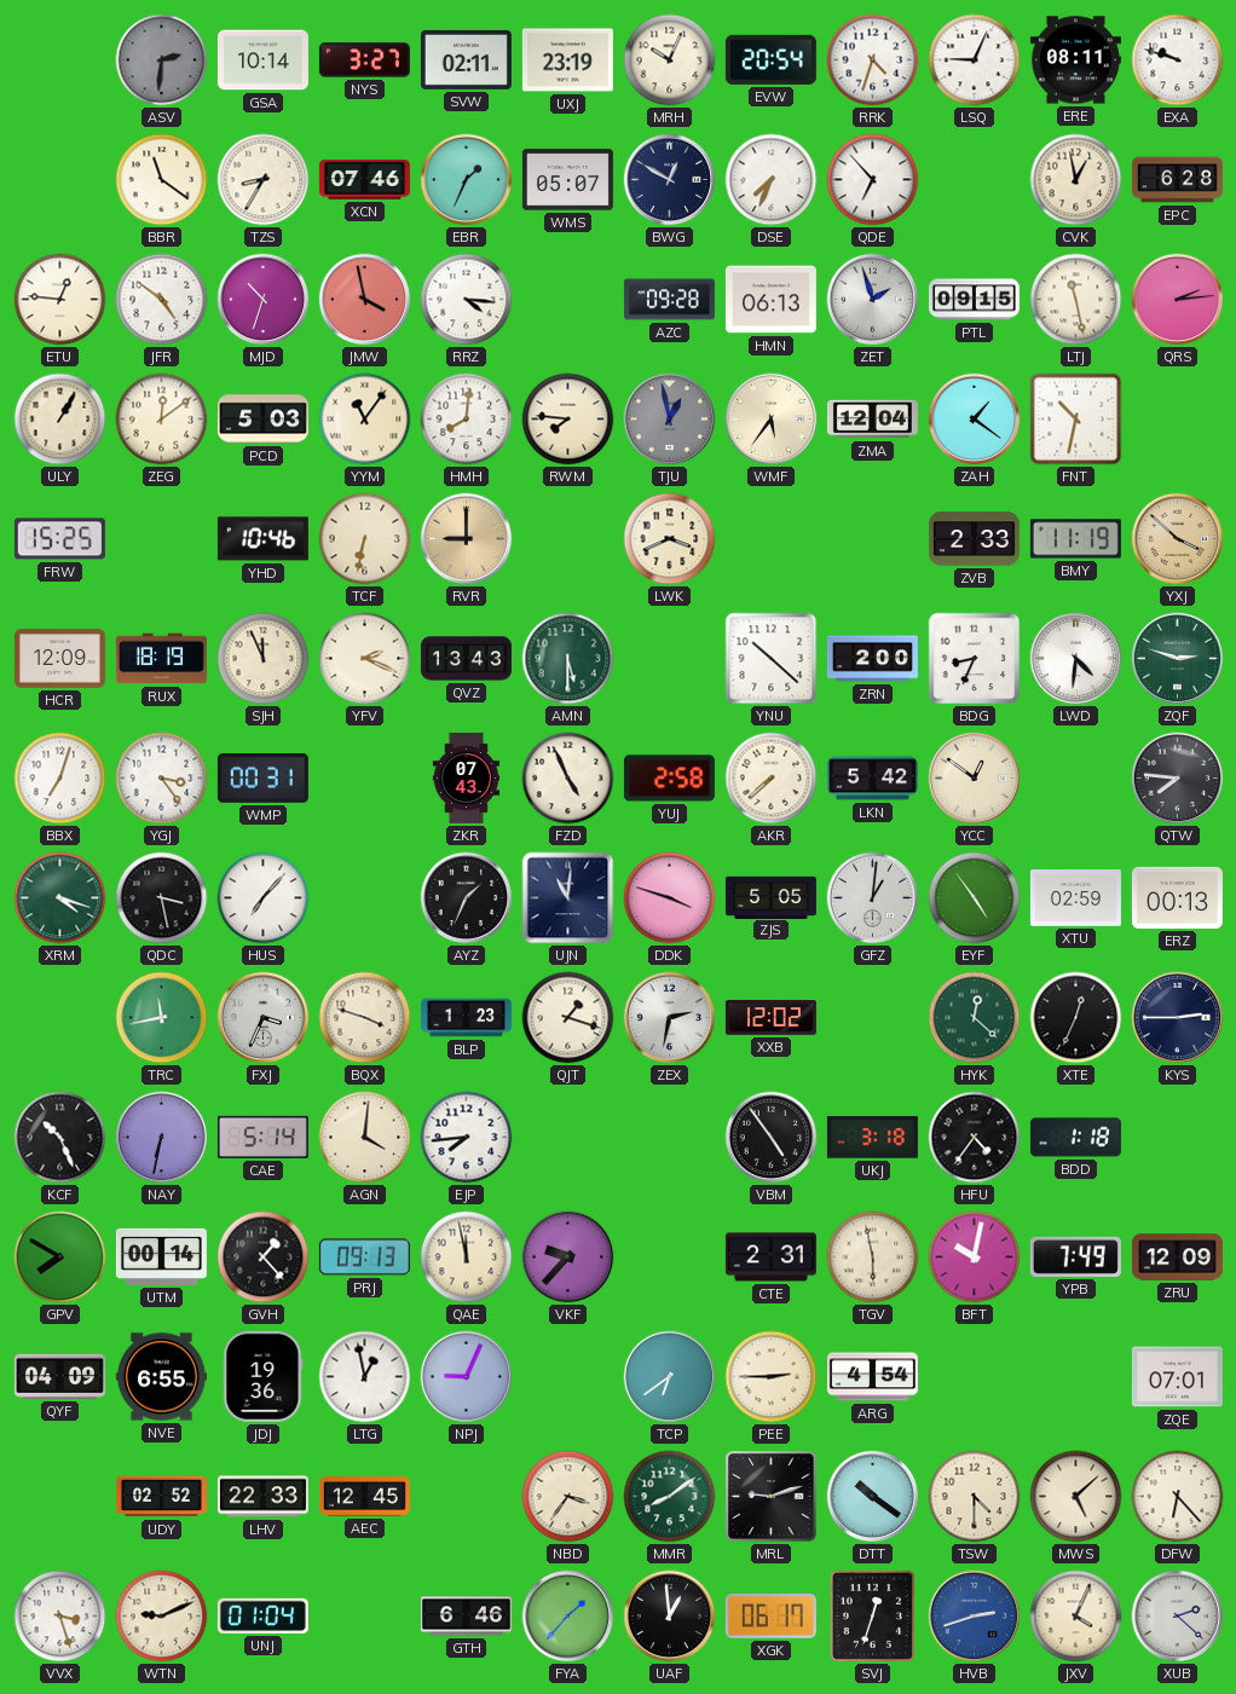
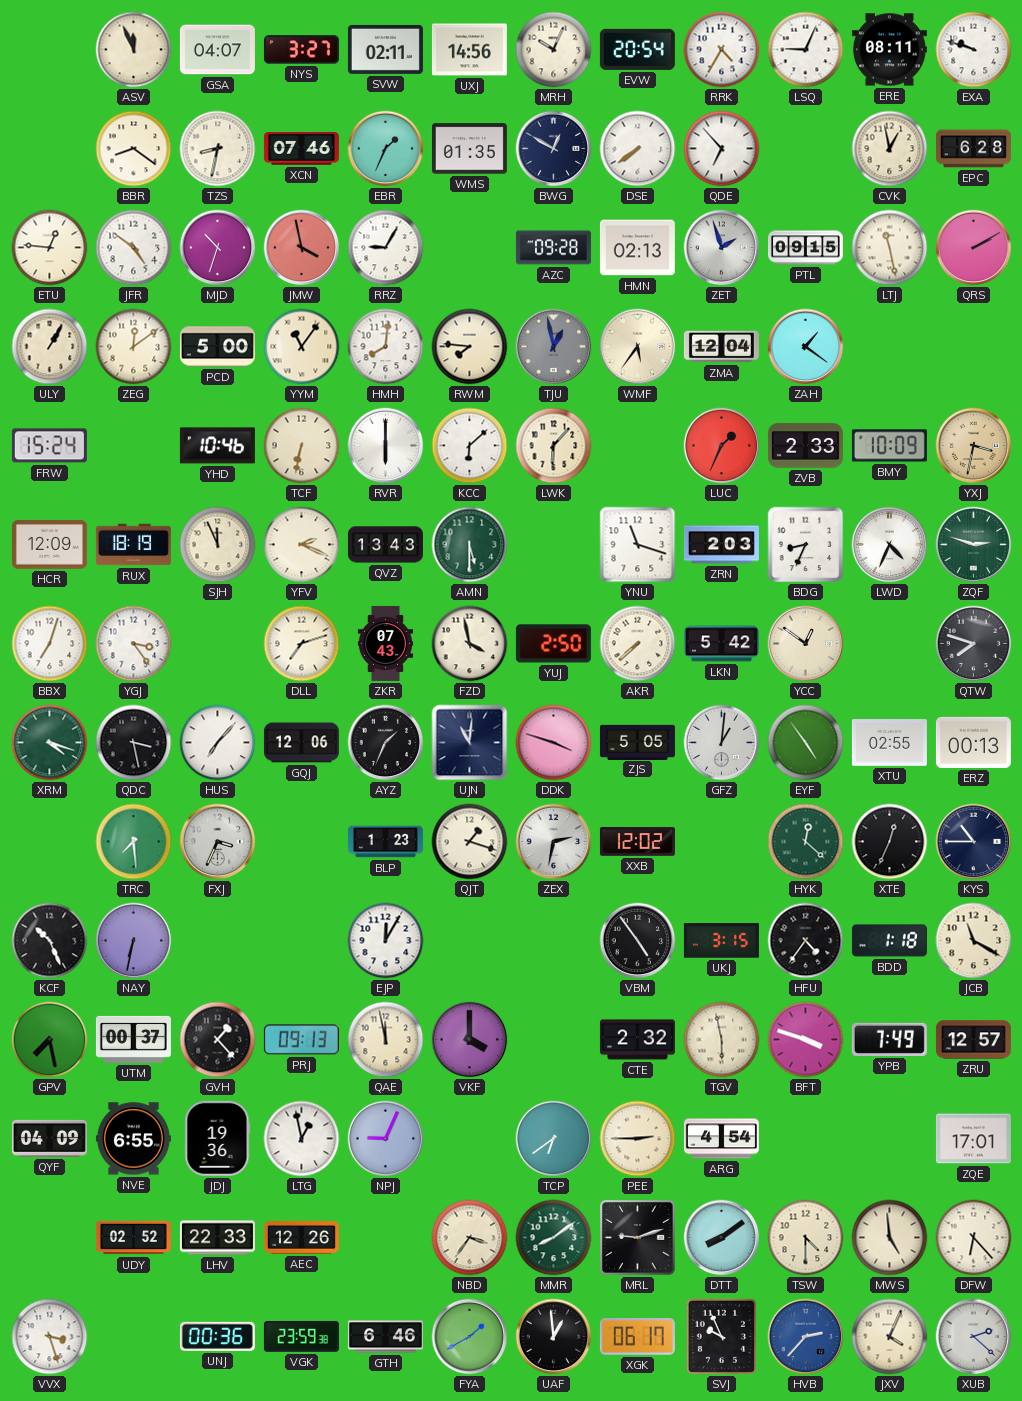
ASV: 2:31 -> 11:56 (134, 50)
ASV dial: grey -> cream (134, 50)
GSA: 10:14 -> 04:07 (217, 50)
UXJ: 23:19 -> 14:56 (469, 50)
RRK: 4:33 -> 4:35 (722, 50)
BBR: 11:21 -> 8:21 (134, 149)
TZS: 8:35 -> 8:32 (218, 149)
WMS: 05:07 -> 01:35 (469, 149)
DSE: 7:34 -> 7:39 (638, 149)
RRZ: 4:16 -> 9:05 (386, 248)
HMN: 06:13 -> 02:13 (637, 248)
QRS: 2:14 -> 2:10 (974, 248)
PCD: 5:03 -> 5:00 (217, 347)
FNT: 10:32 -> none (1076, 420)
FRW: 15:25 -> 15:24 (49, 446)
RVR: 9:00 -> 6:00 (386, 446)
RVR dial: champagne -> white (386, 446)
KCC: none -> 6:08 (470, 446)
LWK: 3:41 -> 6:07 (554, 446)
LUC: none -> 1:34 (722, 446)
BMY: 11:19 -> 10:09 (889, 446)
YXJ: 3:52 -> 3:32 (974, 446)
YNU: 10:22 -> 11:18 (638, 545)
ZRN: 2:00 -> 2:03 (721, 545)
LWD: 4:31 -> 4:34 (890, 545)
WMP: 00:31 -> none (262, 779)
DLL: none -> 7:12 (302, 644)
FZD: 4:56 -> 3:58 (470, 644)
YUJ: 2:58 -> 2:50 (553, 644)
QTW: 7:46 -> 7:48 (974, 644)
GQJ: none -> 12:06 (301, 743)
XTU: 02:59 -> 02:55 (889, 743)
TRC: 11:43 -> 7:29 (134, 842)
BQX: 3:48 -> none (365, 1018)
KYS: 2:45 -> 10:45 (974, 842)
CAE: 5:14 -> none (262, 1137)
AGN: 4:01 -> none (365, 1138)
EJP: 7:44 -> 12:05 (386, 941)
UKJ: 3:18 -> 3:15 (721, 941)
JCB: none -> 11:20 (974, 941)
GPV: 7:50 -> 7:28 (50, 1040)
UTM: 00:14 -> 00:37 (133, 1039)
VKF: 9:37 -> 4:00 (470, 1040)
CTE: 2:31 -> 2:32 (637, 1040)
BFT: 10:02 -> 3:48 (806, 1040)
ZRU: 12:09 -> 12:57 (973, 1040)
ZQE: 07:01 -> 17:01 (973, 1139)
AEC: 12:45 -> 12:26 (301, 1238)
DTT: 10:21 -> 8:09 (722, 1238)
MWS: 5:08 -> 4:59 (890, 1238)
WTN: 9:11 -> none (162, 1617)
UNJ: 01:04 -> 00:36 (217, 1336)
VGK: none -> 23:59 (301, 1337)
FYA: 1:37 -> 1:40 (470, 1337)
SVJ: 12:33 -> 9:56 (721, 1336)
HVB: 2:42 -> 2:37 (806, 1337)
